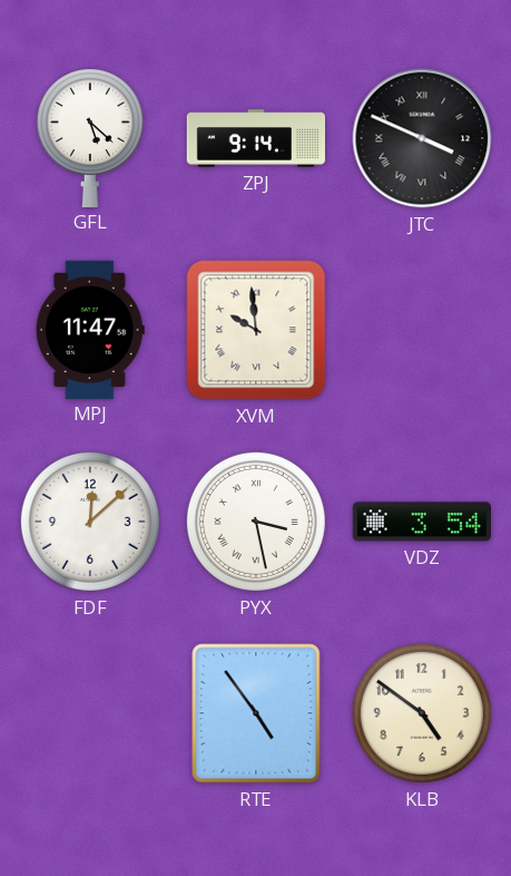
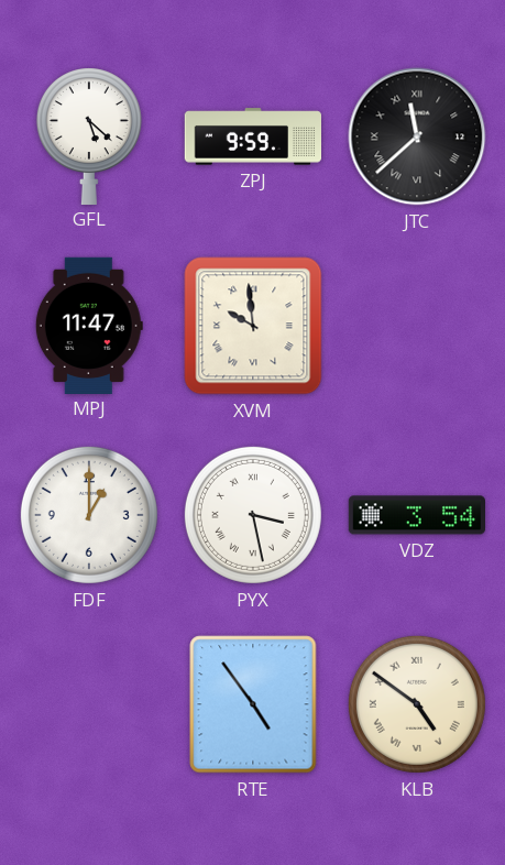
ZPJ: 9:14 -> 9:59 (253, 136)
JTC: 3:49 -> 11:38 (417, 136)
FDF: 12:08 -> 1:00 (89, 515)
KLB numerals: Arabic -> Roman (417, 704)
